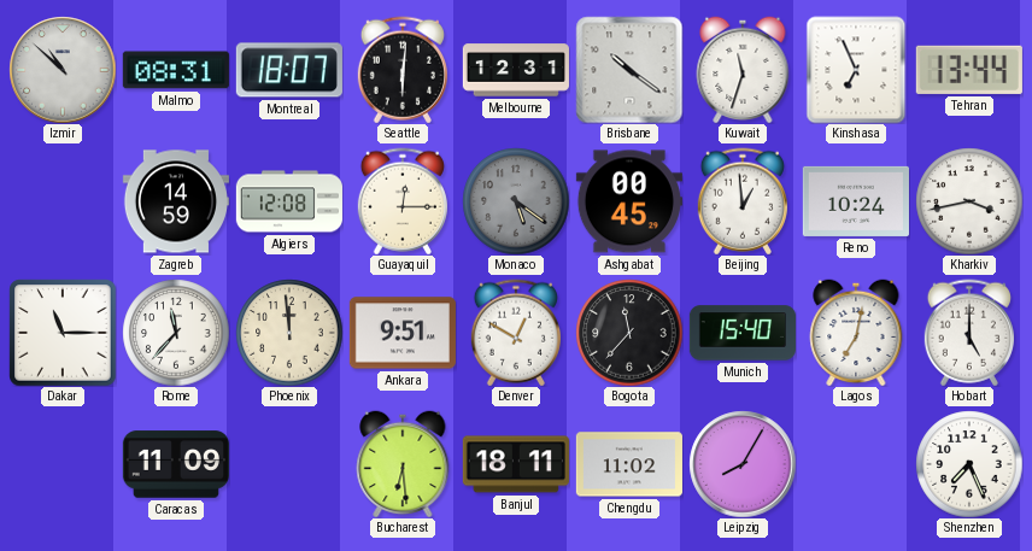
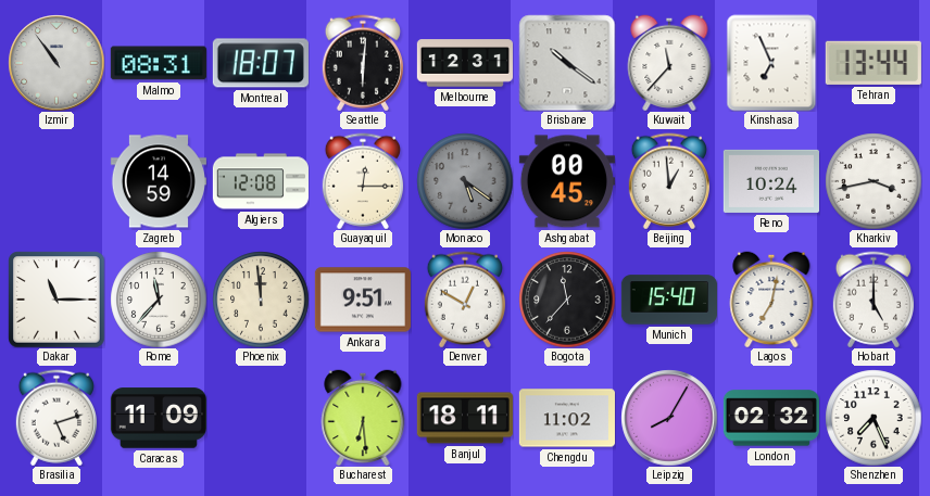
Izmir: 10:52 -> 10:54 (56, 63)
Kuwait: 11:33 -> 11:37 (669, 63)
Brasilia: none -> 5:12 (56, 418)
London: none -> 02:32 (771, 418)
